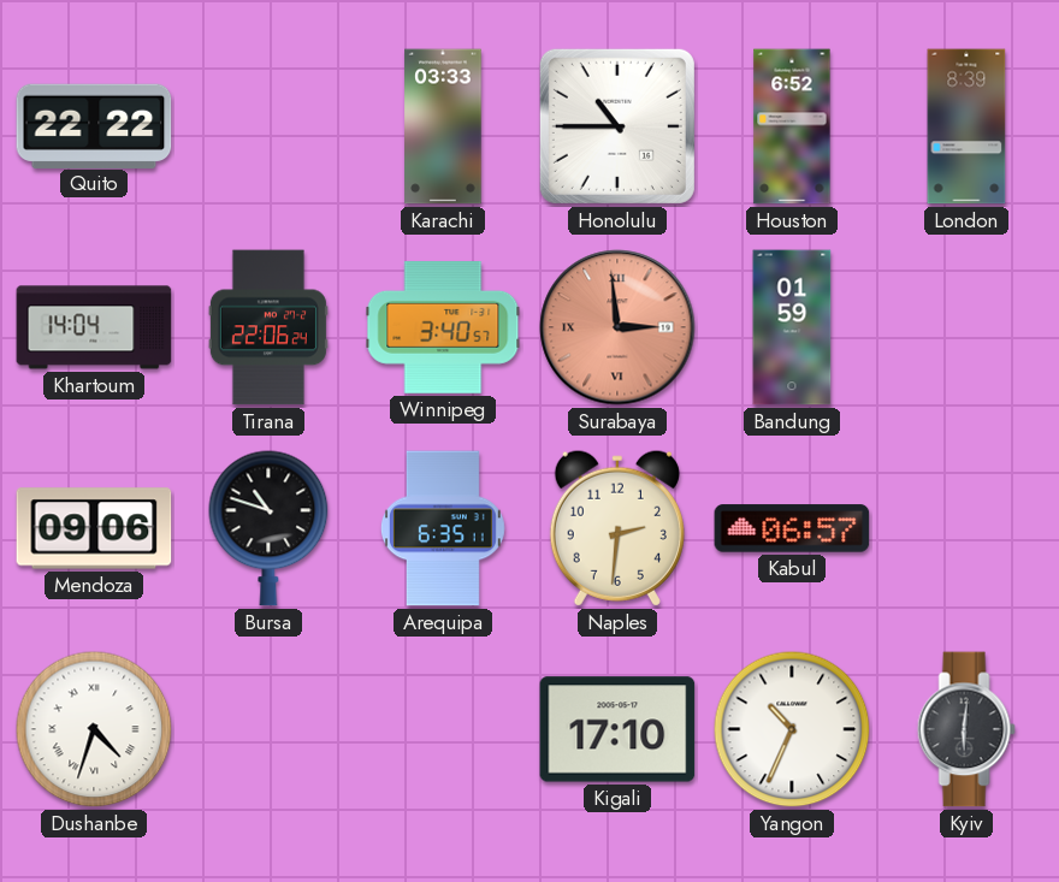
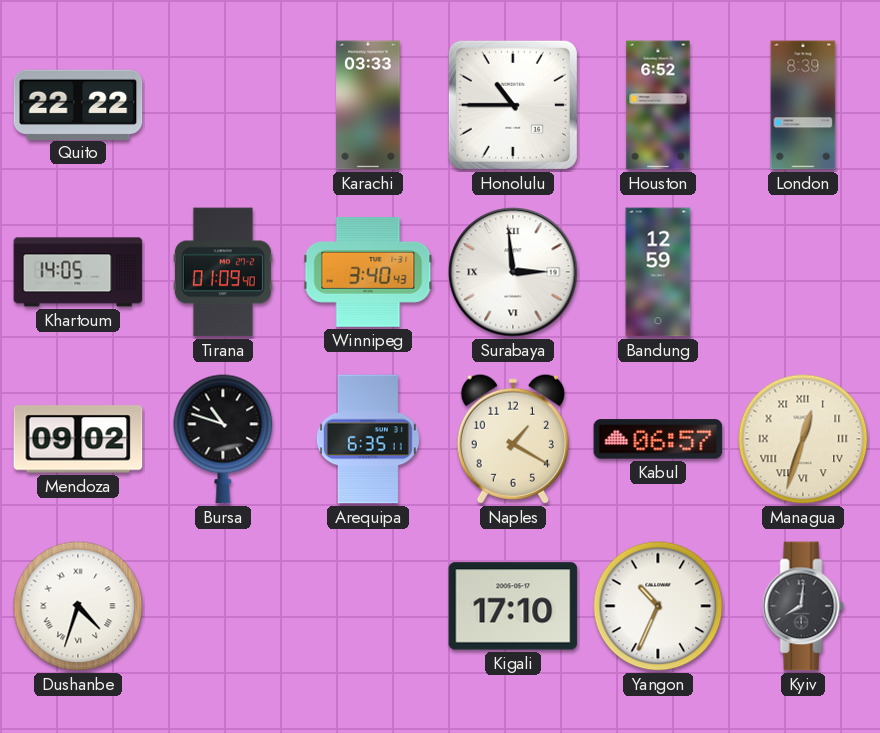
Khartoum: 14:04 -> 14:05 (78, 272)
Tirana: 22:06 -> 01:09 (223, 272)
Winnipeg: 3:40:57 -> 3:40:43 (368, 273)
Surabaya dial: salmon -> white (513, 272)
Bandung: 01:59 -> 12:59 (658, 272)
Mendoza: 09:06 -> 09:02 (78, 439)
Naples: 2:31 -> 1:20 (513, 439)
Managua: none -> 12:33 (803, 439)
Kyiv: 6:01 -> 8:01 (803, 606)
